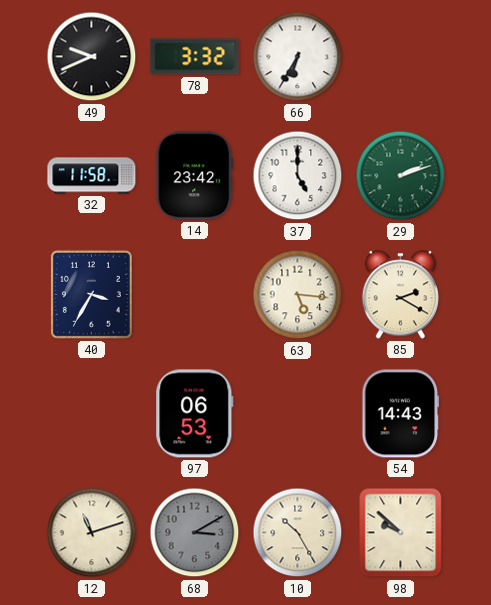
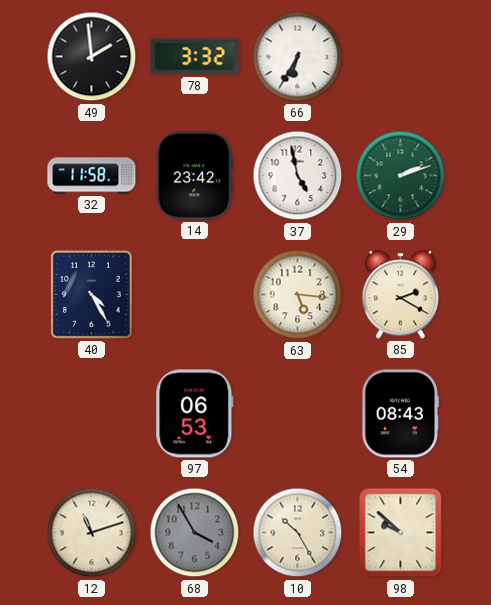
49: 9:41 -> 1:59 (92, 57)
37: 5:00 -> 4:58 (298, 176)
40: 3:35 -> 4:25 (91, 294)
54: 14:43 -> 08:43 (401, 414)
68: 3:10 -> 3:55 (195, 533)
